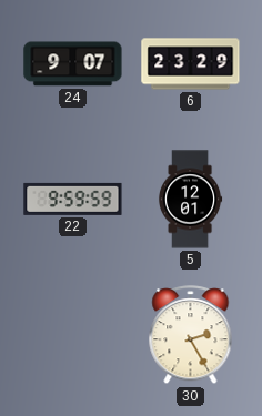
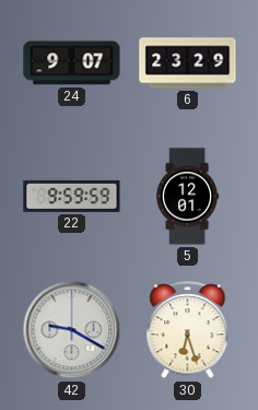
42: none -> 9:20 (72, 330)
30: 2:25 -> 6:27 (188, 330)
